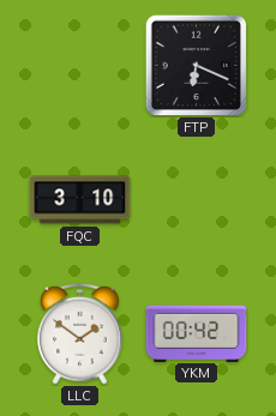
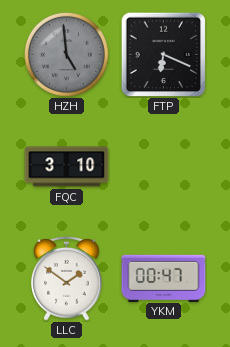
HZH: none -> 4:59 (66, 54)
YKM: 00:42 -> 00:47 (164, 278)
